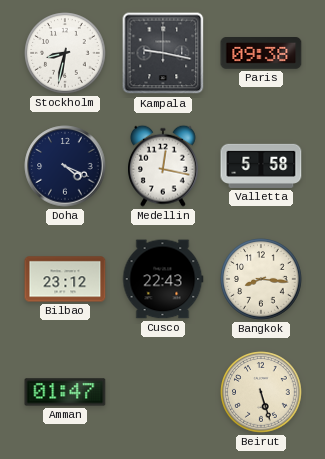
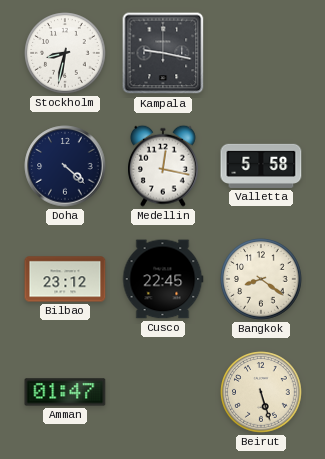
Paris: 09:38 -> none (261, 54)
Doha: 4:19 -> 4:22 (65, 166)
Cusco: 22:43 -> 22:45 (163, 279)
Bangkok: 8:16 -> 8:21 (261, 279)
